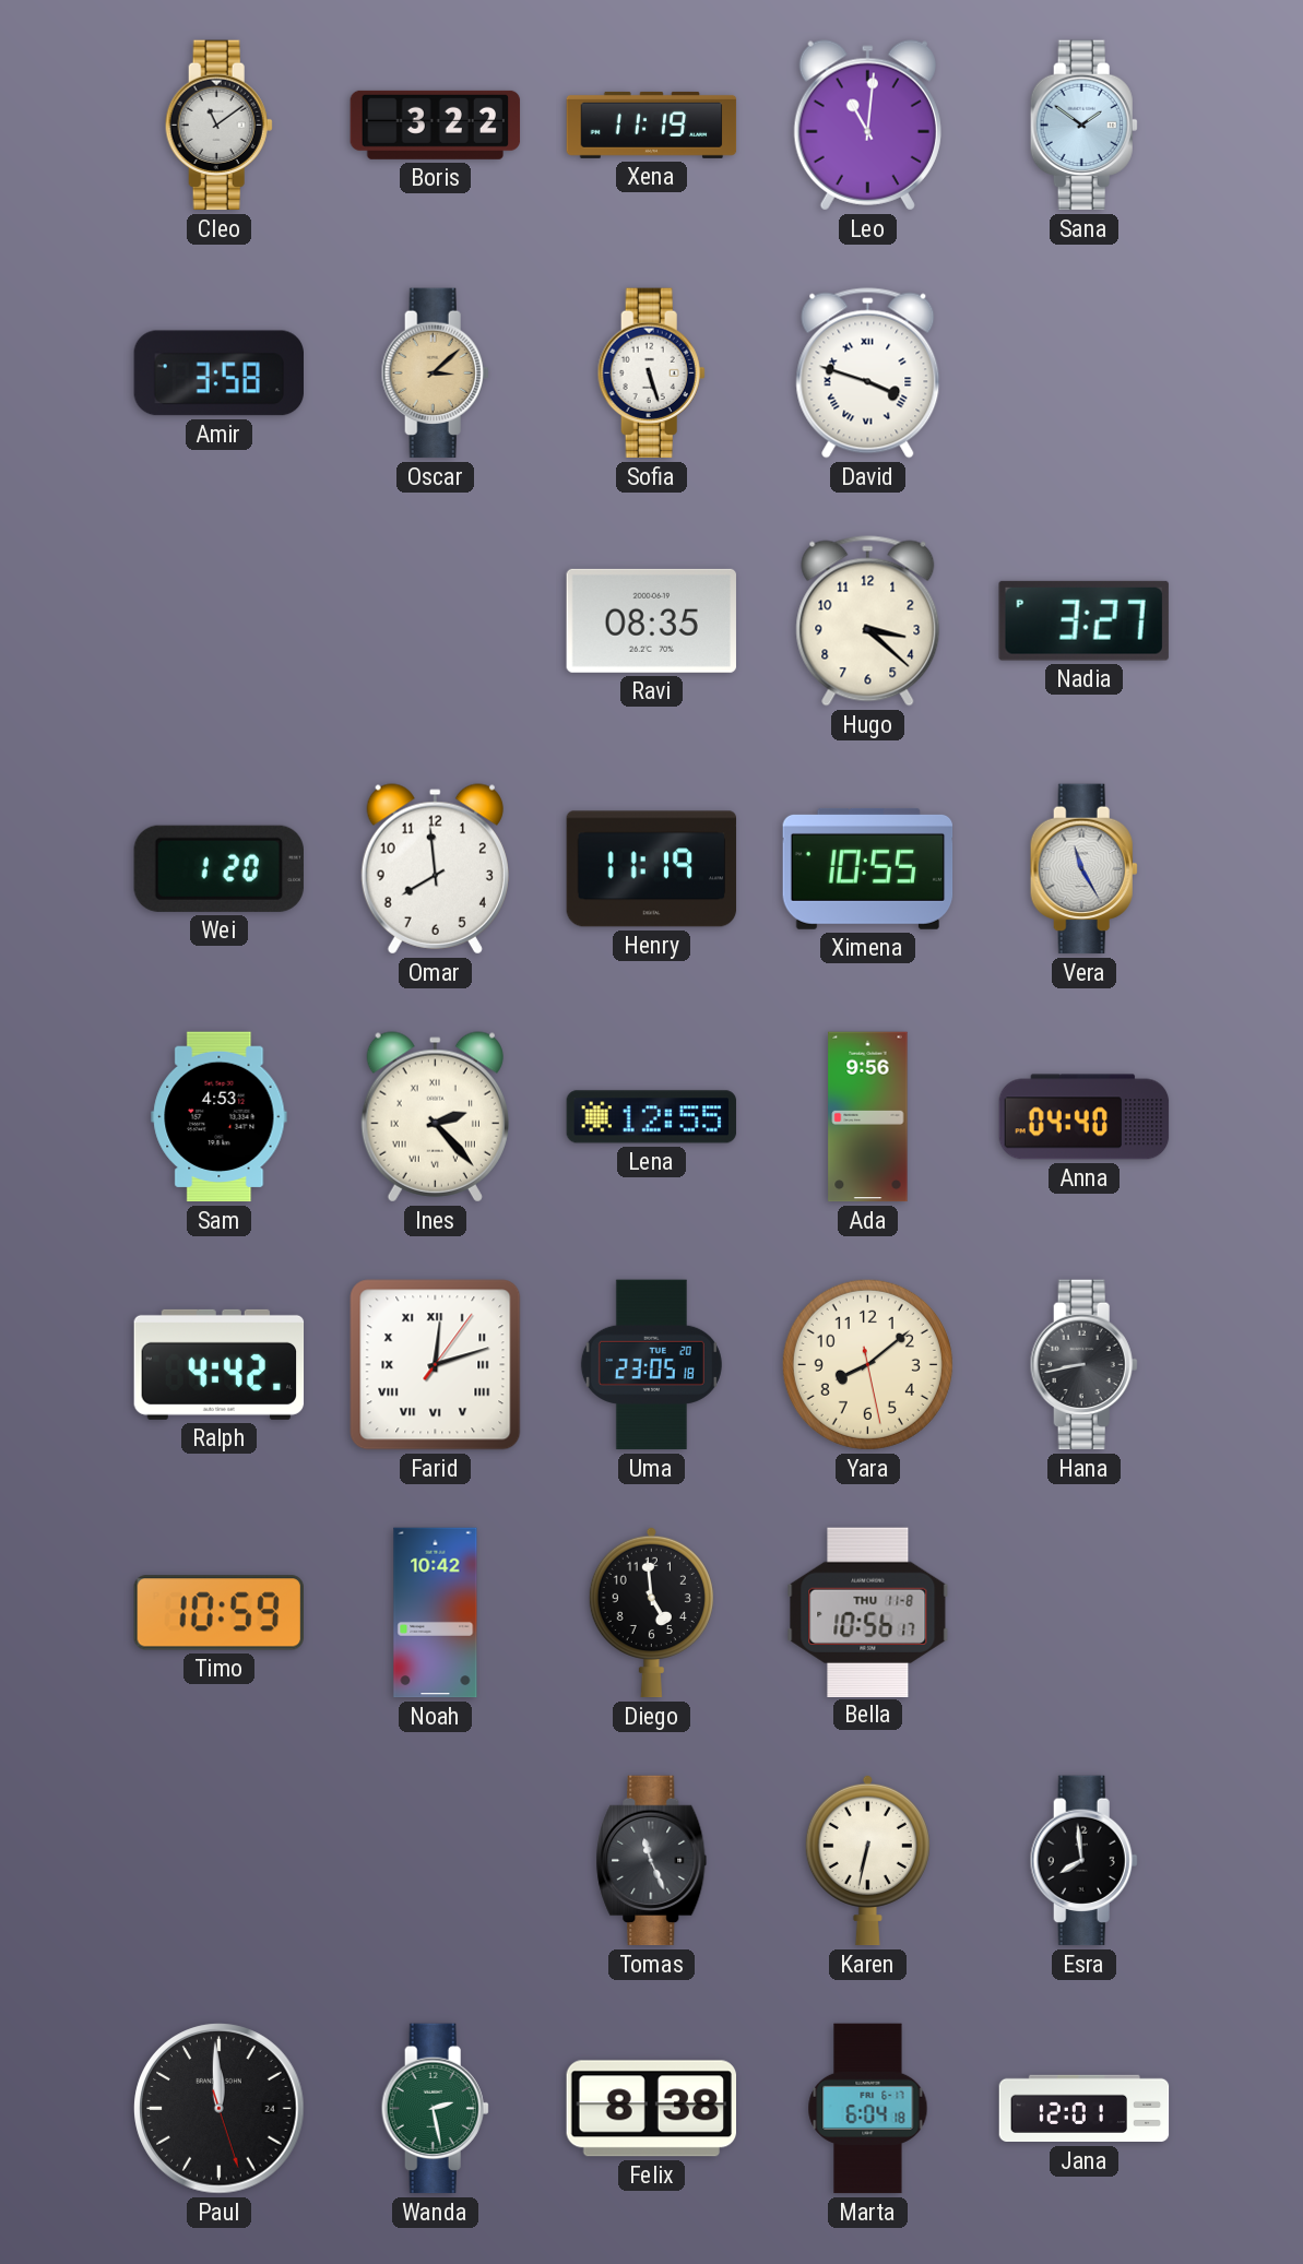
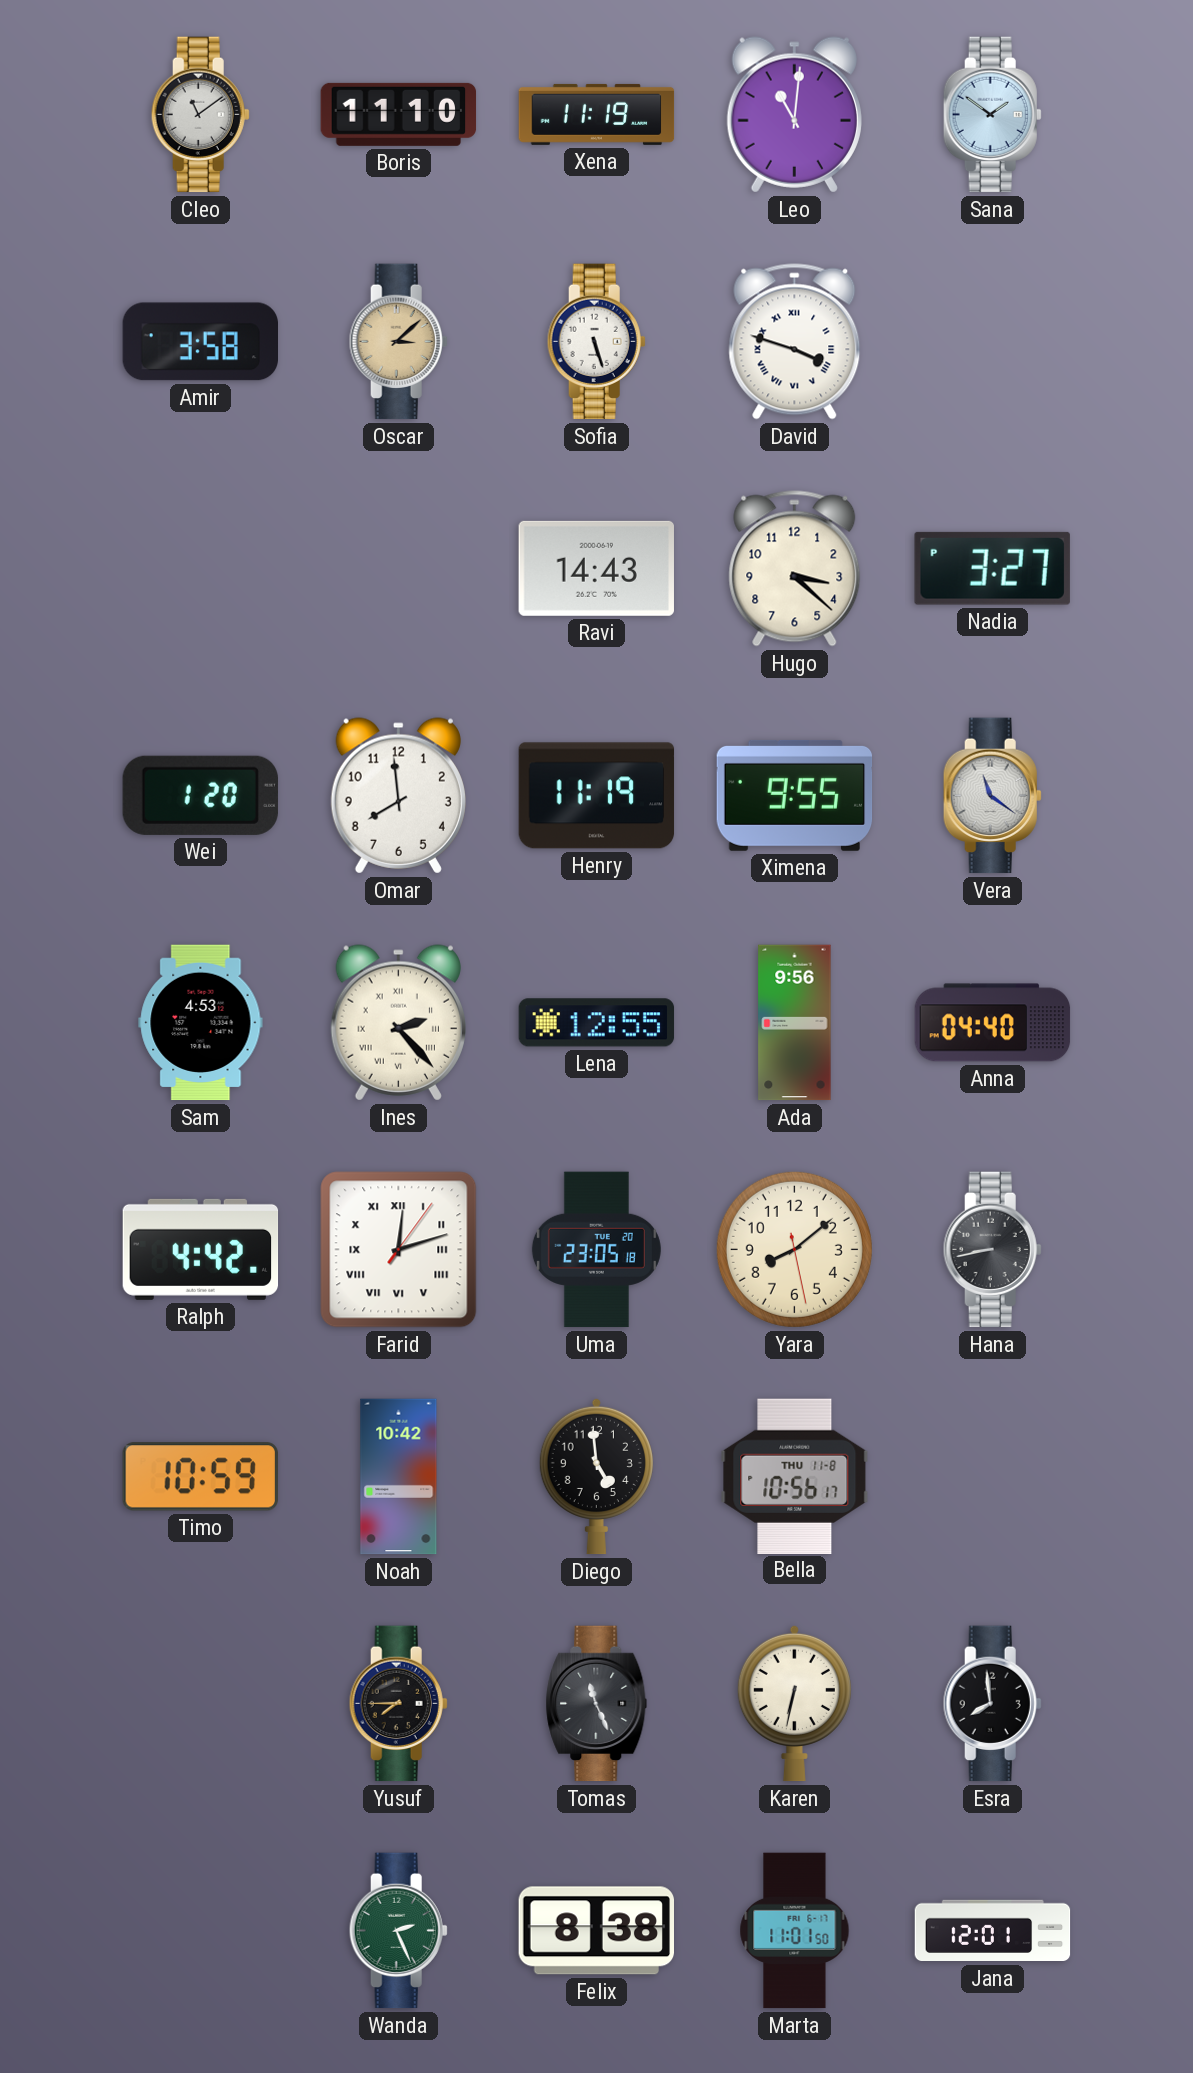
Boris: 3:22 -> 11:10 (399, 114)
Ravi: 08:35 -> 14:43 (596, 568)
Ximena: 10:55 -> 9:55 (795, 795)
Vera: 11:25 -> 11:21 (992, 796)
Yusuf: none -> 7:45 (398, 1704)
Paul: 11:59 -> none (220, 2109)
Wanda: 2:28 -> 2:26 (398, 1931)
Marta: 6:04 -> 11:01 (795, 1931)
